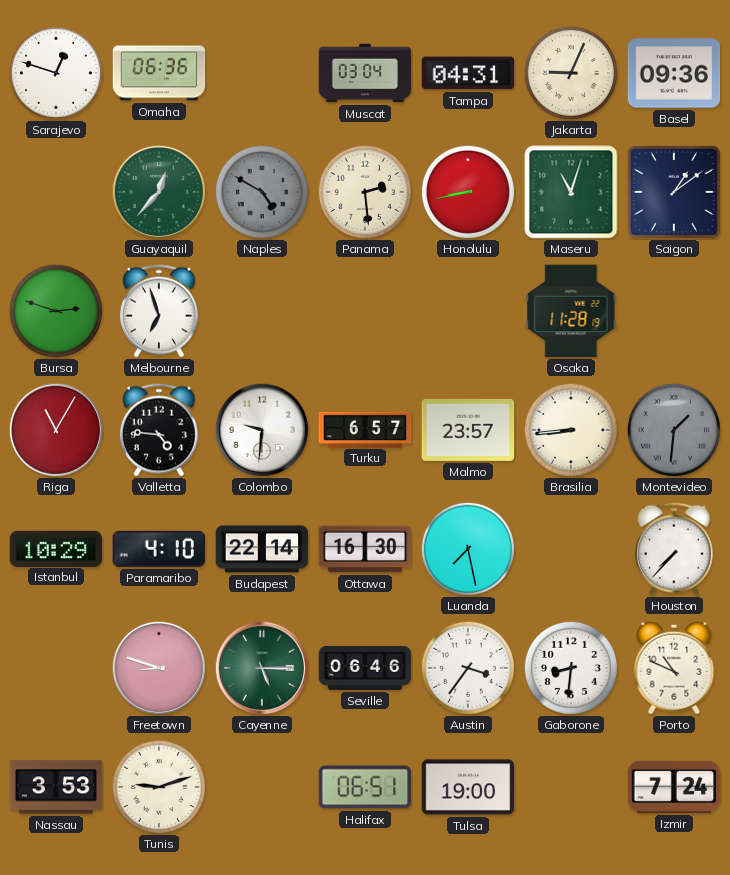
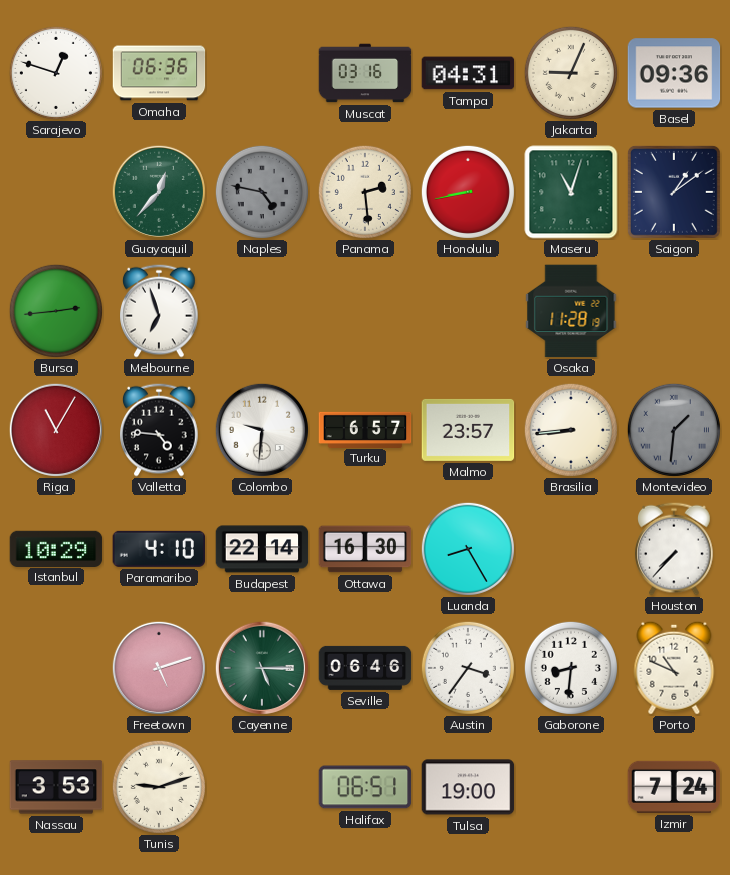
Muscat: 03:04 -> 03:16 (365, 73)
Naples: 4:50 -> 4:47 (262, 192)
Bursa: 2:48 -> 2:44 (56, 311)
Luanda: 7:28 -> 8:25 (468, 549)
Freetown: 8:48 -> 5:12 (158, 667)
